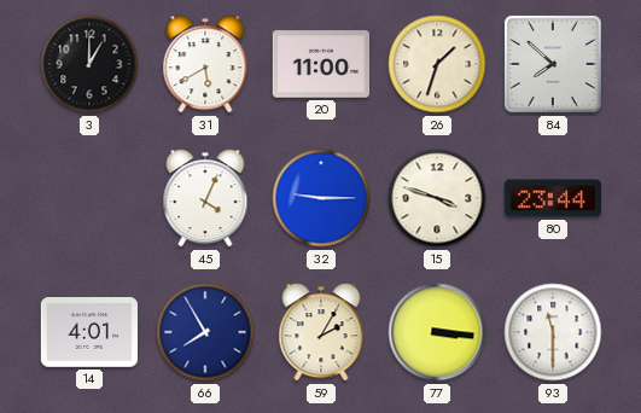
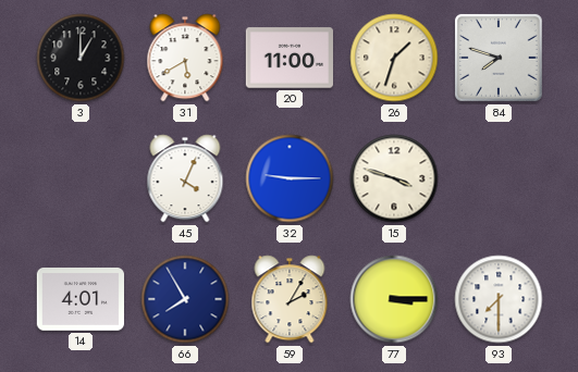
84: 7:52 -> 7:48 (499, 58)
80: 23:44 -> none (552, 198)
77: 3:16 -> 3:15 (394, 299)
93: 11:30 -> 7:30 (499, 299)
